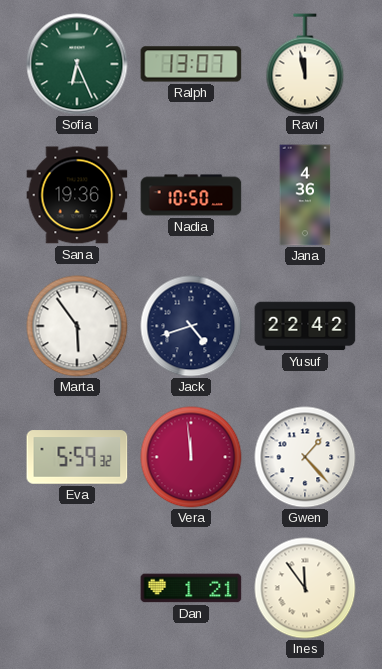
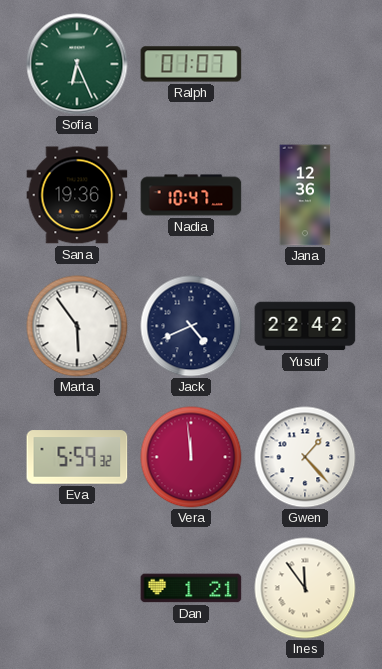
Ralph: 13:07 -> 01:07 (191, 64)
Ravi: 11:58 -> none (305, 64)
Nadia: 10:50 -> 10:47 (191, 195)
Jana: 4:36 -> 12:36 (305, 195)
Jack: 4:42 -> 4:41 (191, 326)
